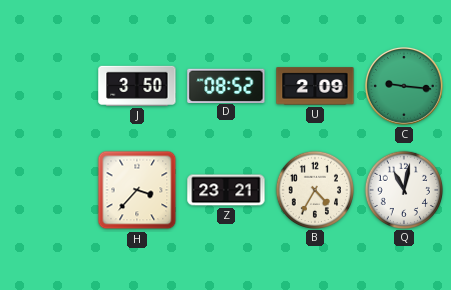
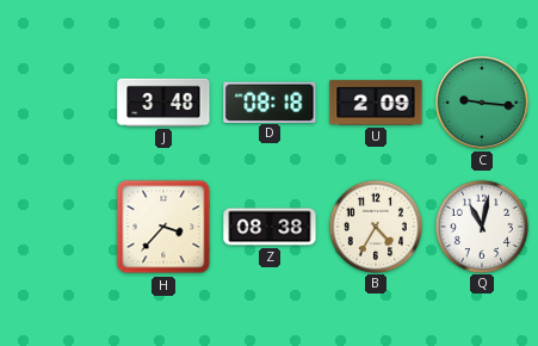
J: 3:50 -> 3:48 (163, 103)
D: 08:52 -> 08:18 (270, 101)
Z: 23:21 -> 08:38 (270, 227)
